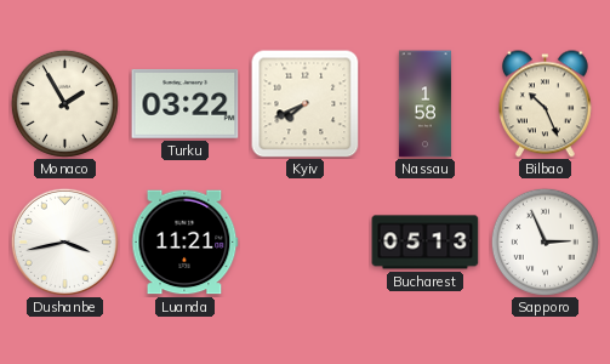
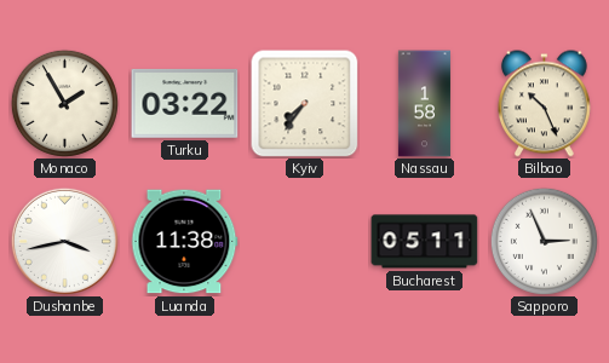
Kyiv: 7:41 -> 7:36 (305, 104)
Luanda: 11:21 -> 11:38 (185, 242)
Bucharest: 05:13 -> 05:11 (425, 242)
